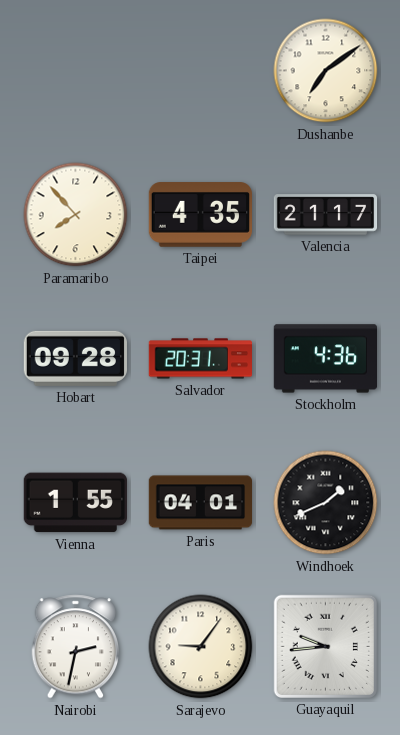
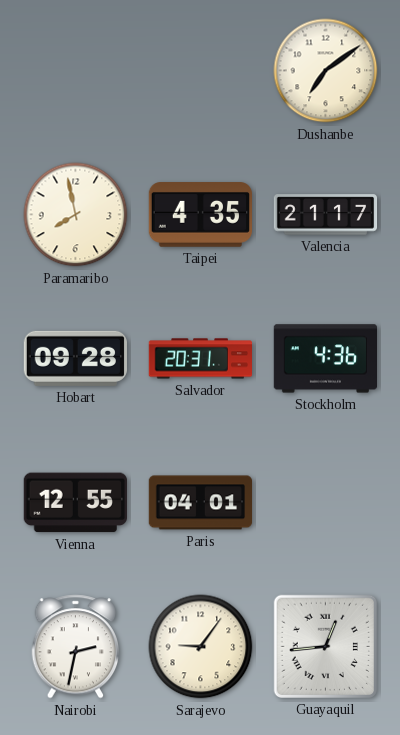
Paramaribo: 7:53 -> 7:58 (76, 215)
Vienna: 1:55 -> 12:55 (75, 503)
Windhoek: 1:41 -> none (326, 503)
Guayaquil: 9:44 -> 12:44 (325, 646)
